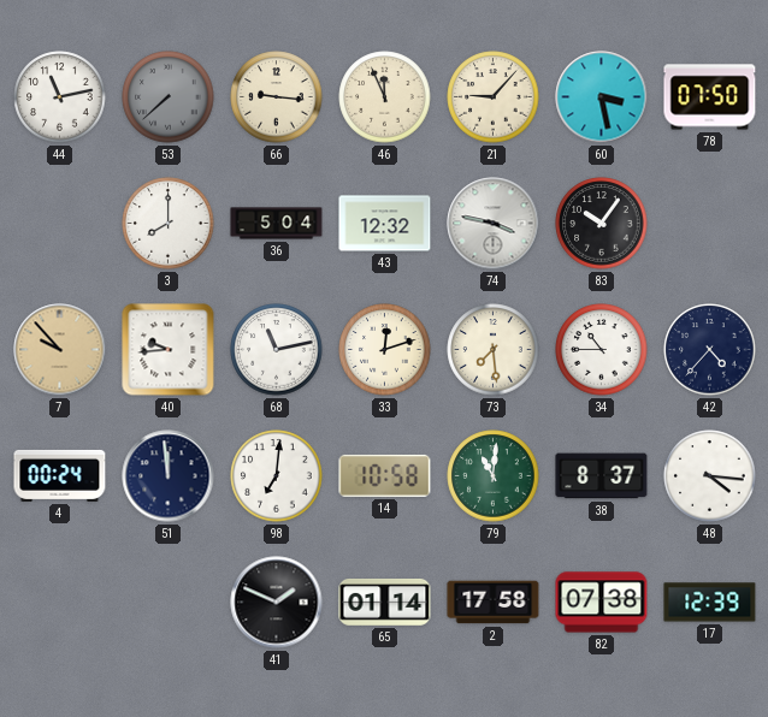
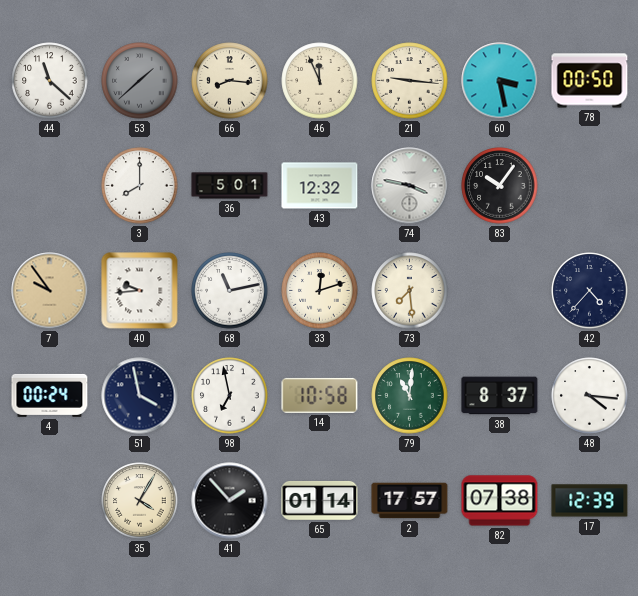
44: 11:13 -> 11:22 (50, 81)
53: 7:38 -> 1:38 (140, 81)
66: 9:16 -> 8:16 (230, 81)
21: 9:07 -> 9:16 (410, 81)
78: 07:50 -> 00:50 (590, 81)
36: 5:04 -> 5:01 (230, 186)
7: 9:53 -> 9:54 (50, 291)
34: 10:45 -> none (602, 350)
51: 11:59 -> 3:58 (140, 396)
98: 7:01 -> 6:58 (230, 396)
35: none -> 4:05 (140, 501)
41: 1:49 -> 1:53 (230, 501)
2: 17:58 -> 17:57 (410, 501)
